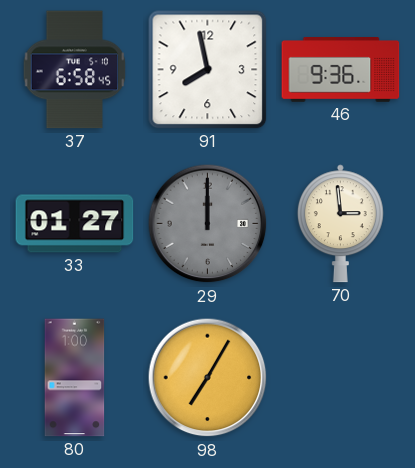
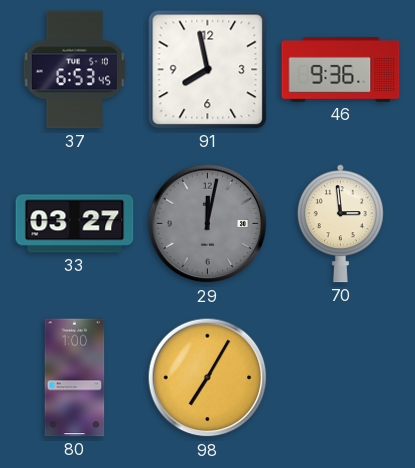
37: 6:58 -> 6:53 (75, 70)
33: 01:27 -> 03:27 (75, 224)
29: 12:00 -> 12:02 (208, 224)
